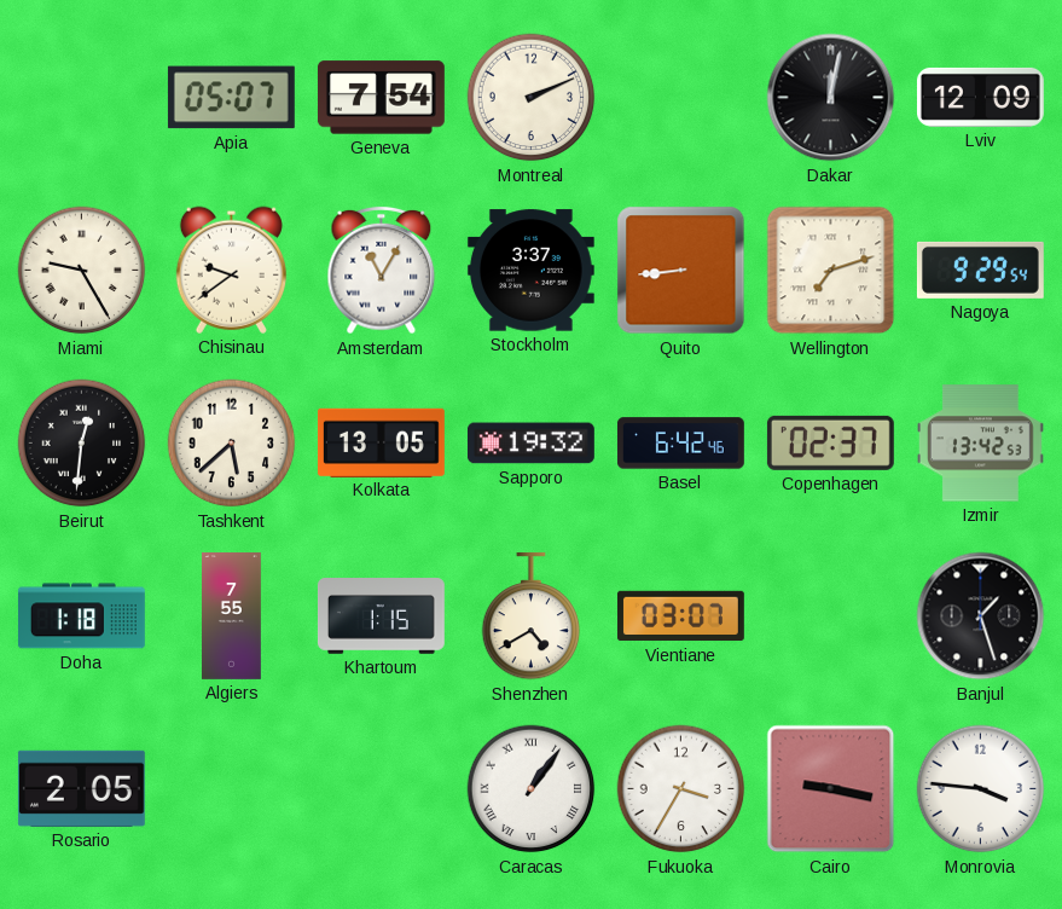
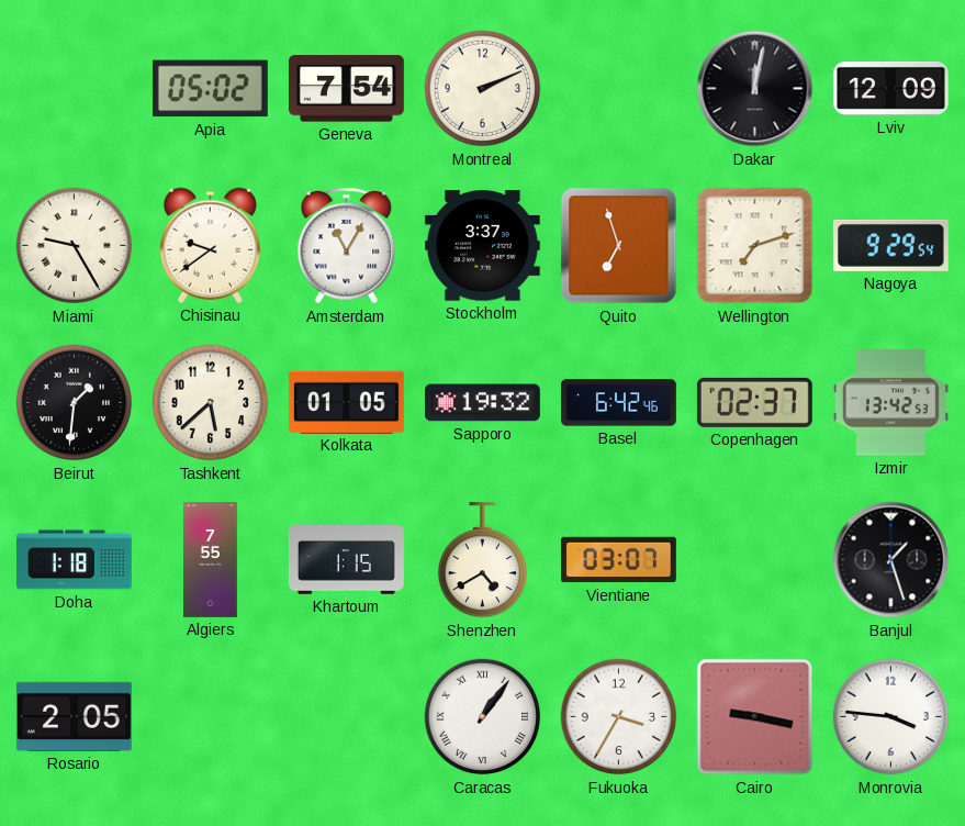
Apia: 05:07 -> 05:02 (210, 89)
Quito: 8:44 -> 6:57 (619, 246)
Beirut: 12:31 -> 1:31 (75, 403)
Kolkata: 13:05 -> 01:05 (346, 402)
